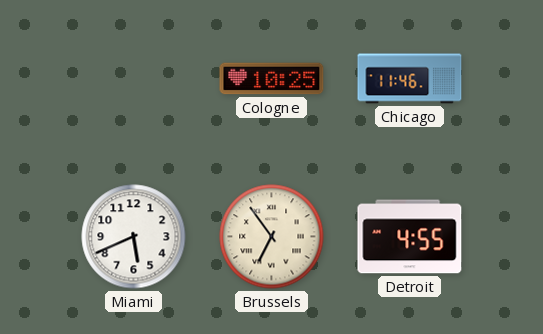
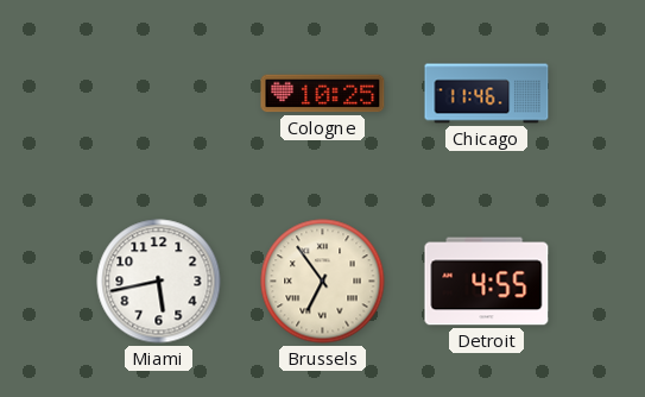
Miami: 5:41 -> 5:43 (159, 282)
